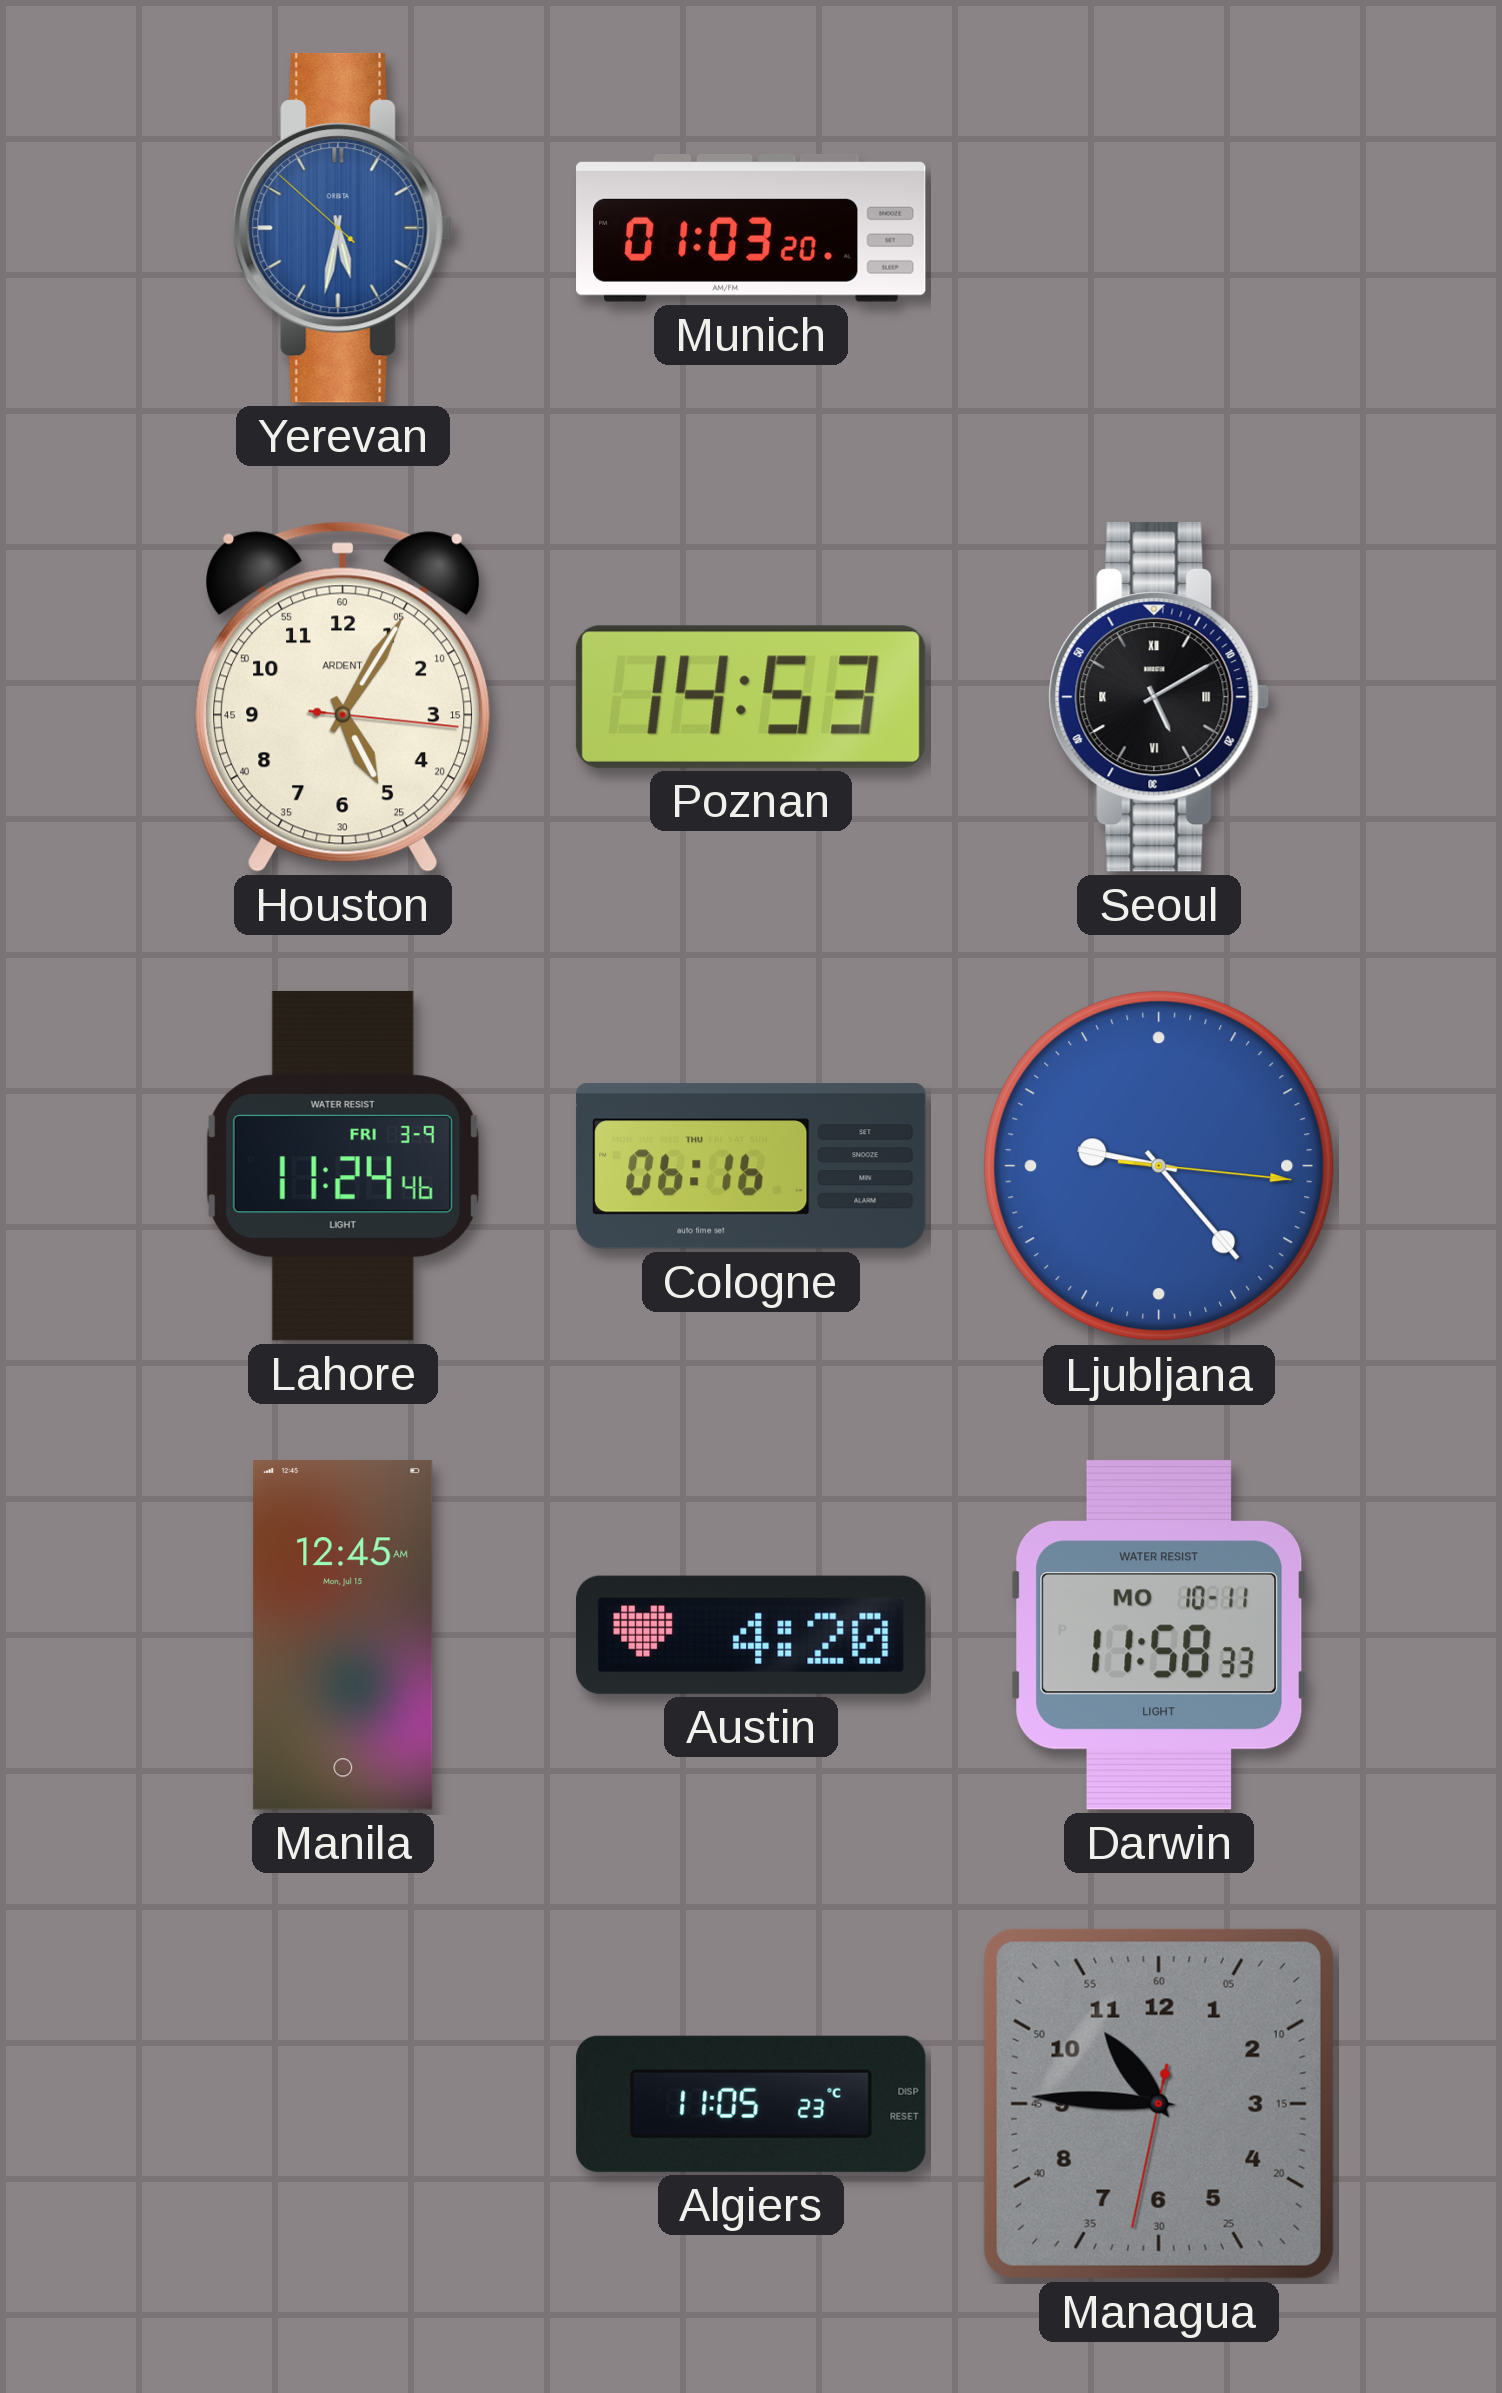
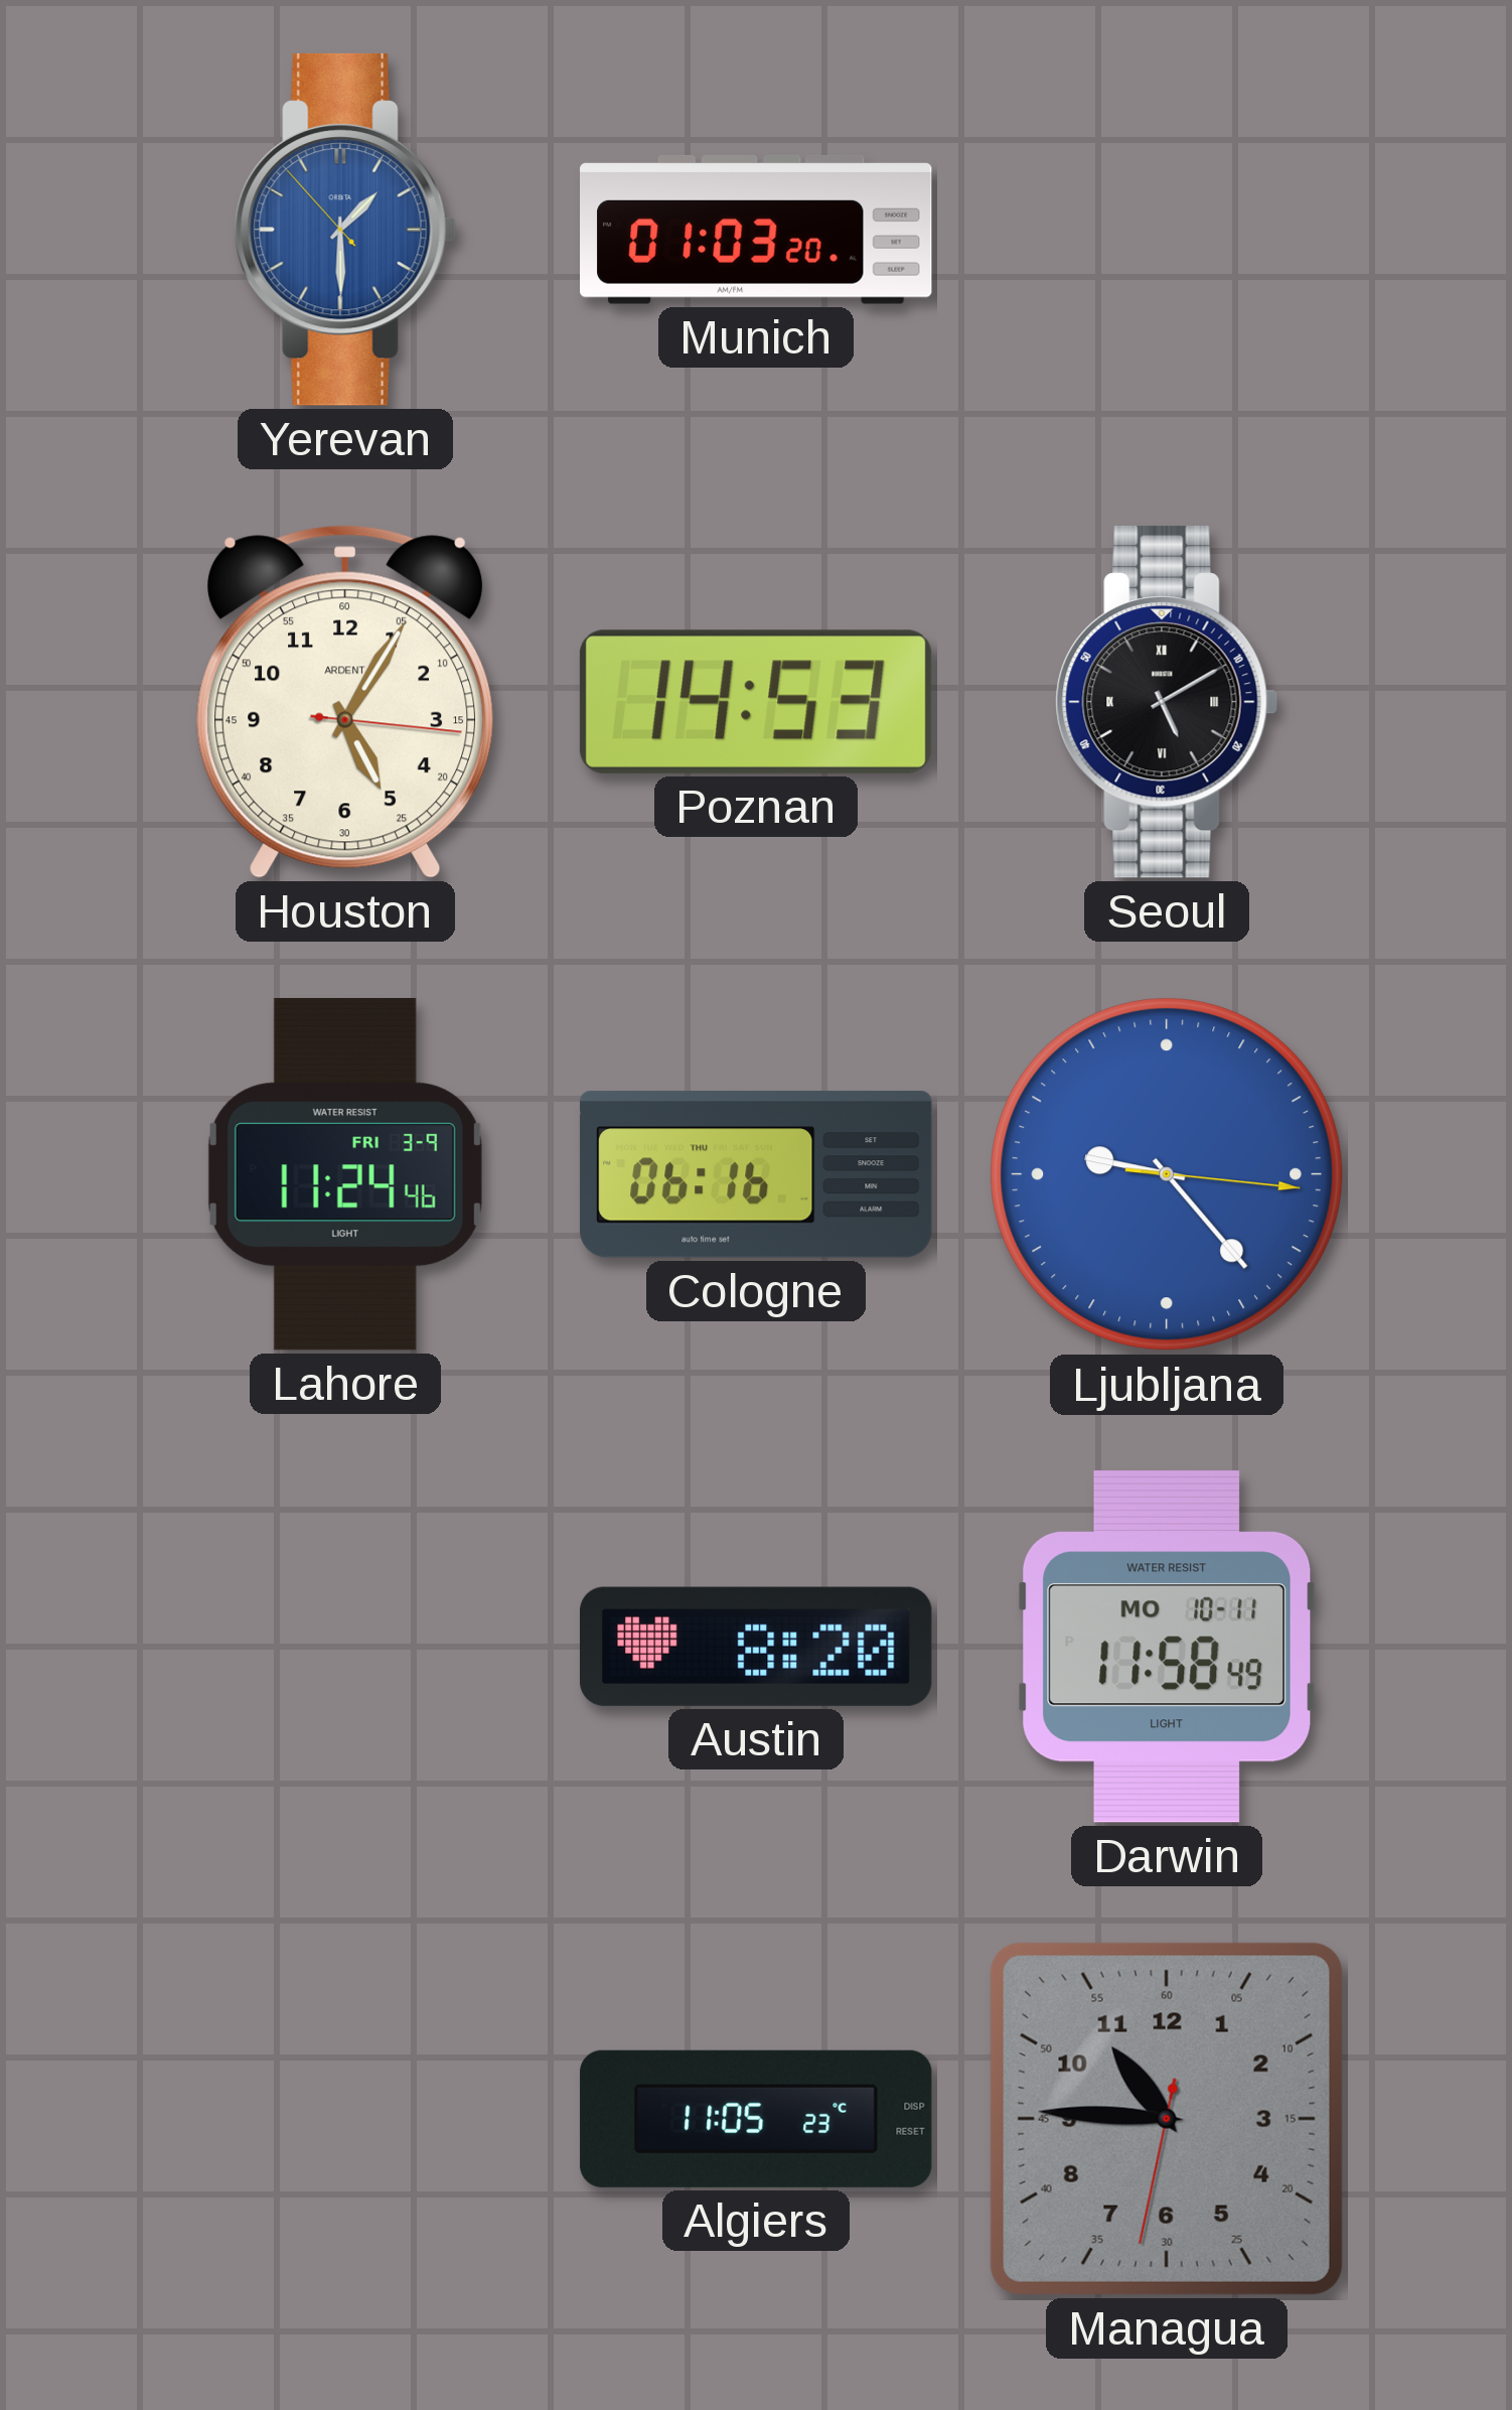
Yerevan: 5:31 -> 1:29 (345, 230)
Manila: 12:45 -> none (343, 1635)
Austin: 4:20 -> 8:20 (757, 1647)
Darwin: 11:58:33 -> 11:58:49 (1167, 1647)
